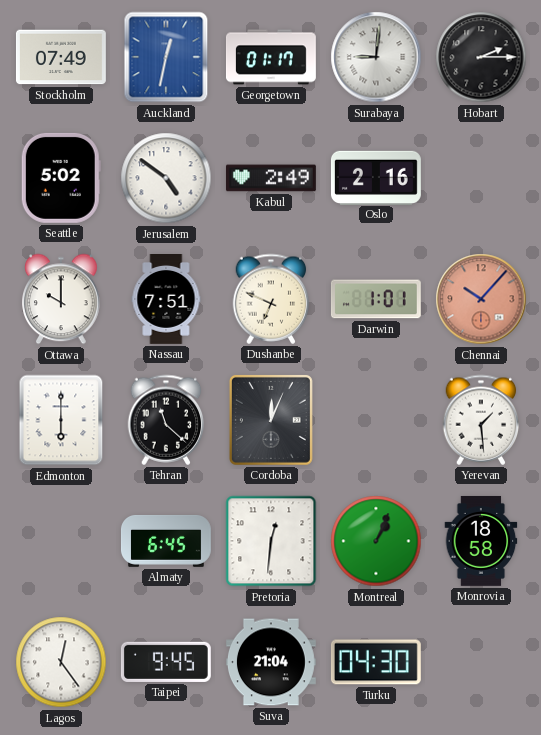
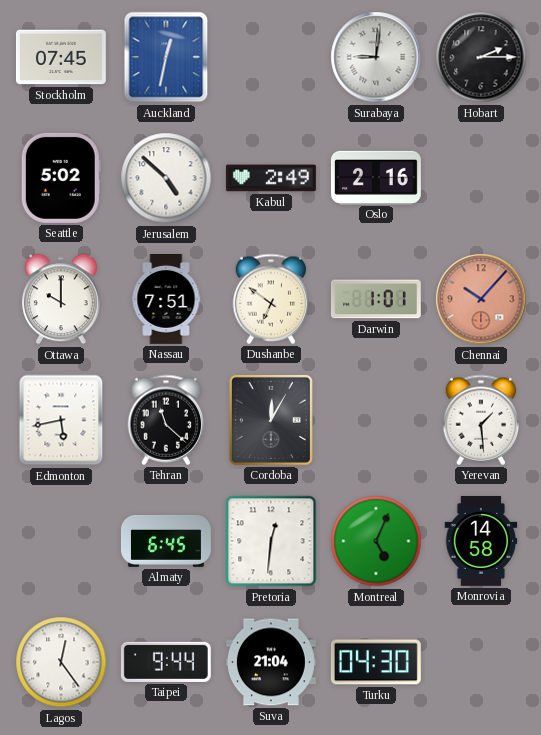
Stockholm: 07:49 -> 07:45 (61, 57)
Georgetown: 01:17 -> none (271, 57)
Jerusalem: 4:51 -> 4:52 (166, 178)
Dushanbe: 6:49 -> 6:51 (271, 299)
Edmonton: 6:00 -> 5:43 (61, 420)
Cordoba: 12:04 -> 12:05 (271, 420)
Montreal: 1:04 -> 5:04 (376, 541)
Monrovia: 18:58 -> 14:58 (481, 541)
Taipei: 9:45 -> 9:44 (166, 662)
